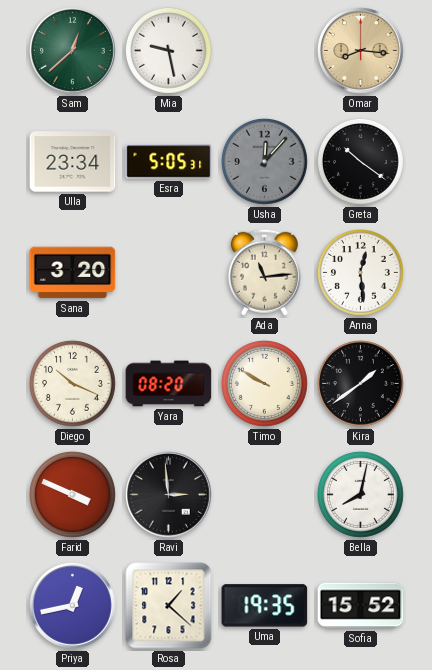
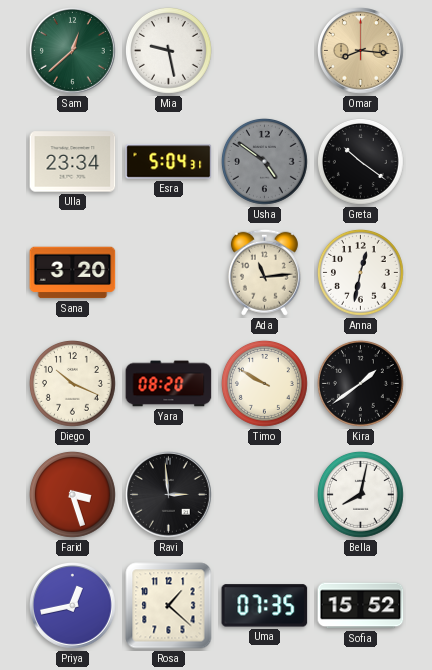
Esra: 5:05 -> 5:04 (169, 162)
Usha: 12:07 -> 4:51 (264, 161)
Anna: 12:29 -> 12:32 (360, 272)
Farid: 3:49 -> 3:27 (72, 494)
Uma: 19:35 -> 07:35 (265, 606)
